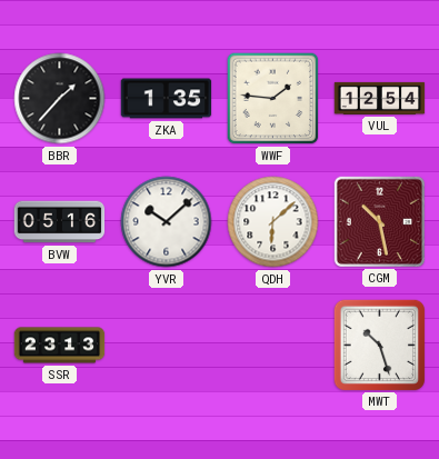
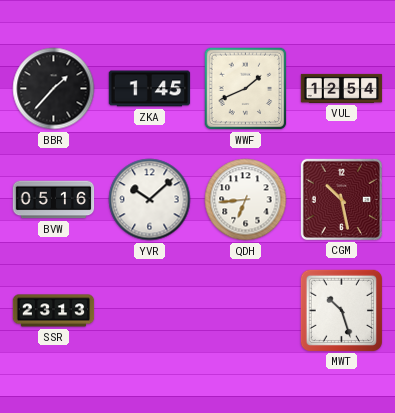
ZKA: 1:35 -> 1:45 (150, 89)
WWF: 1:46 -> 1:41 (246, 89)
QDH: 6:08 -> 6:44 (246, 200)
